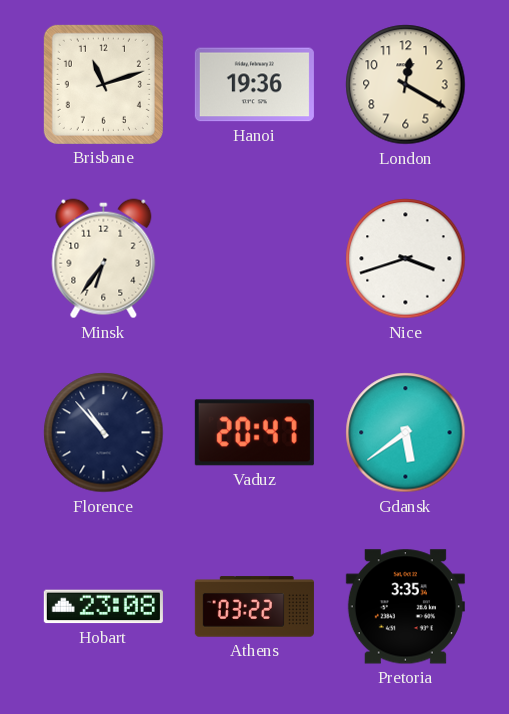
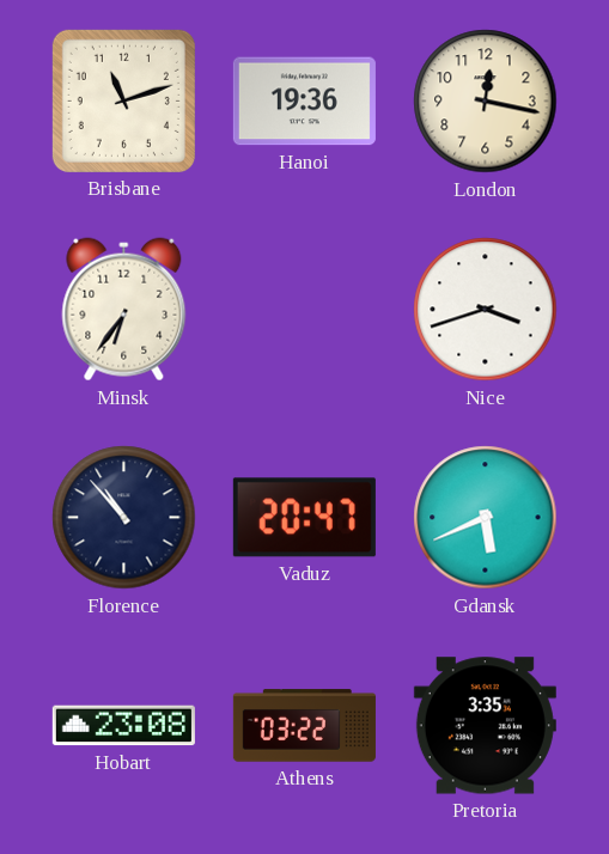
London: 12:20 -> 12:17 (486, 102)
Gdansk: 5:39 -> 5:41 (486, 518)
